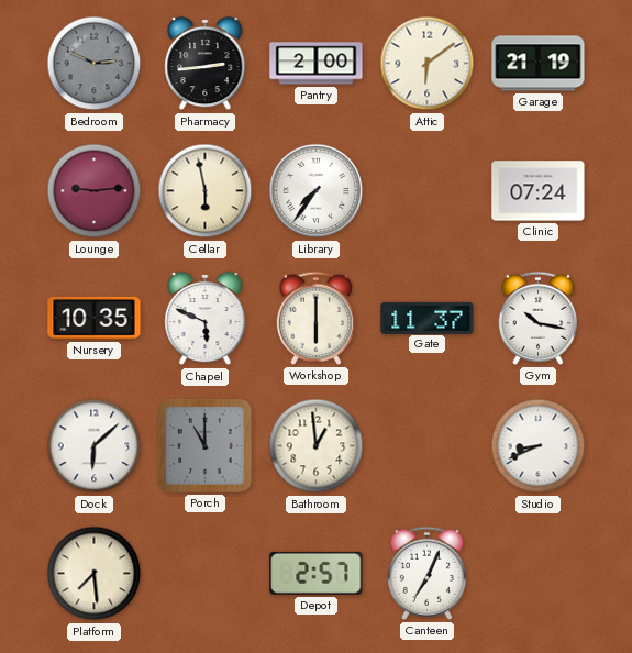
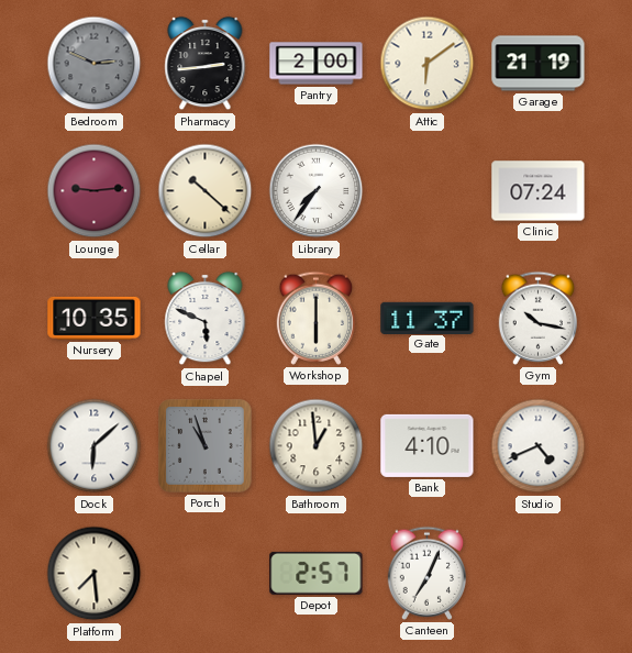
Cellar: 5:58 -> 10:22 (206, 191)
Porch: 11:00 -> 10:57 (206, 446)
Bank: none -> 4:10 (428, 445)
Studio: 8:41 -> 4:41 (539, 446)
